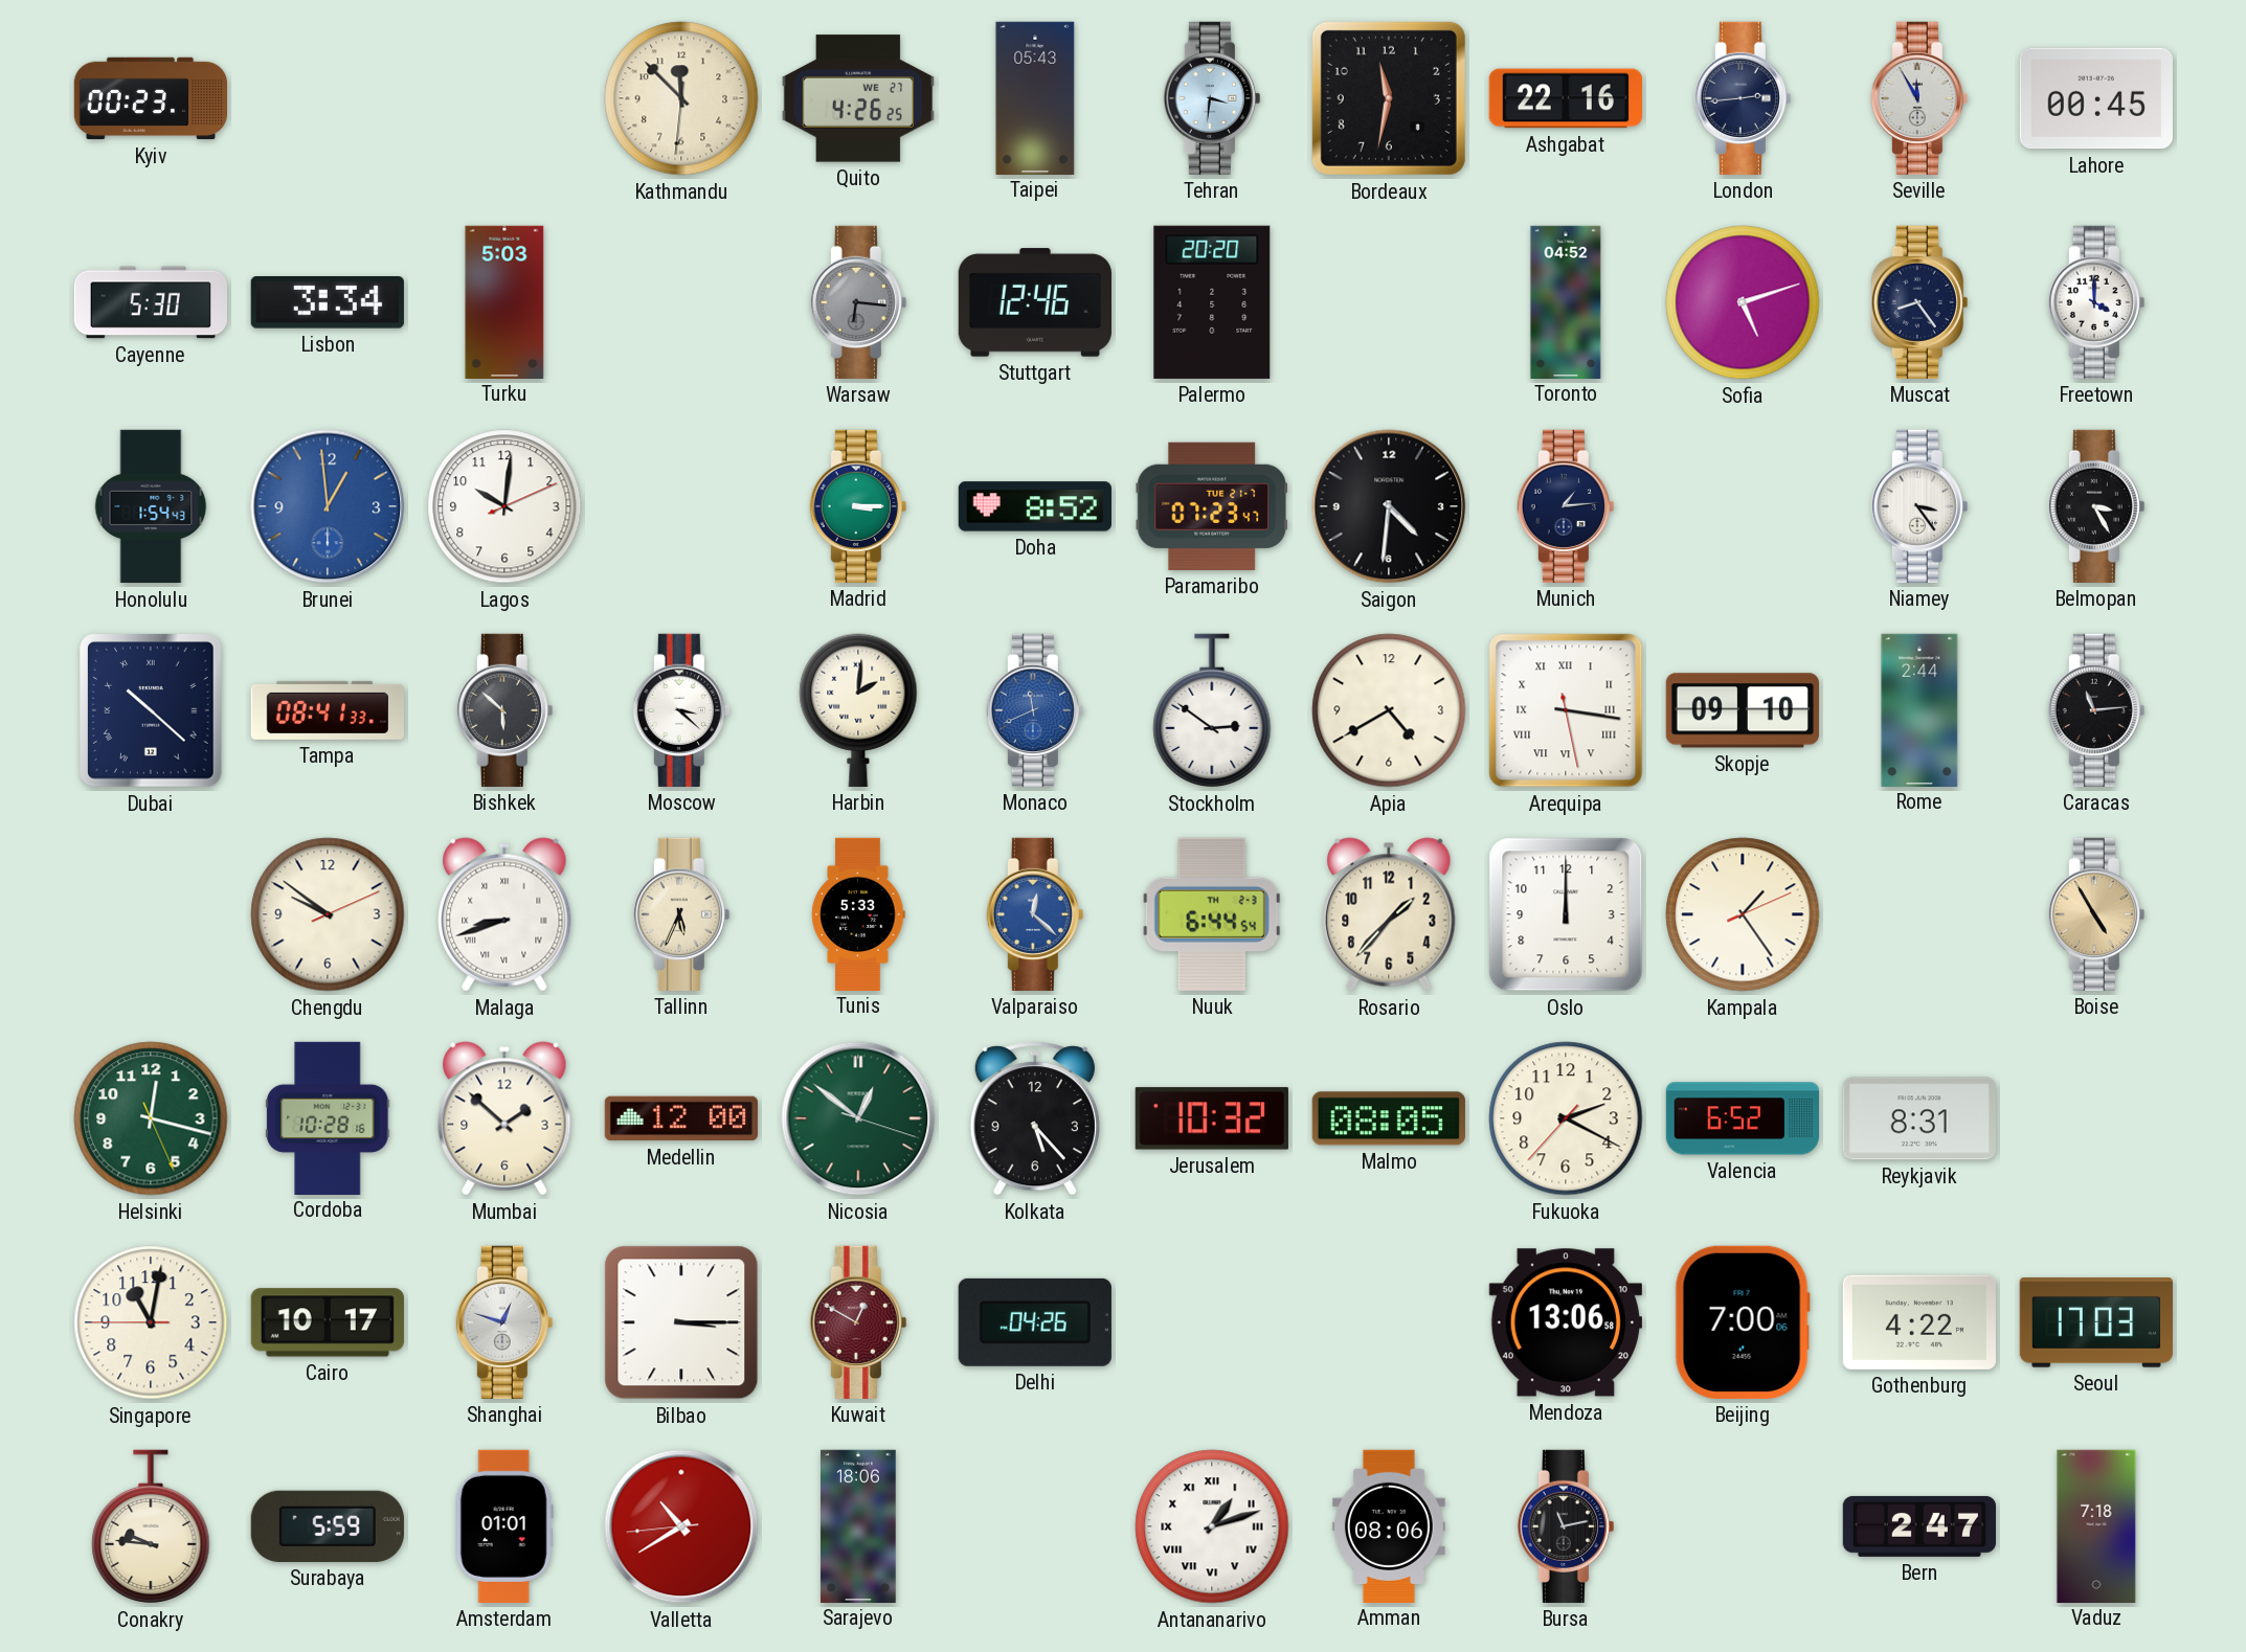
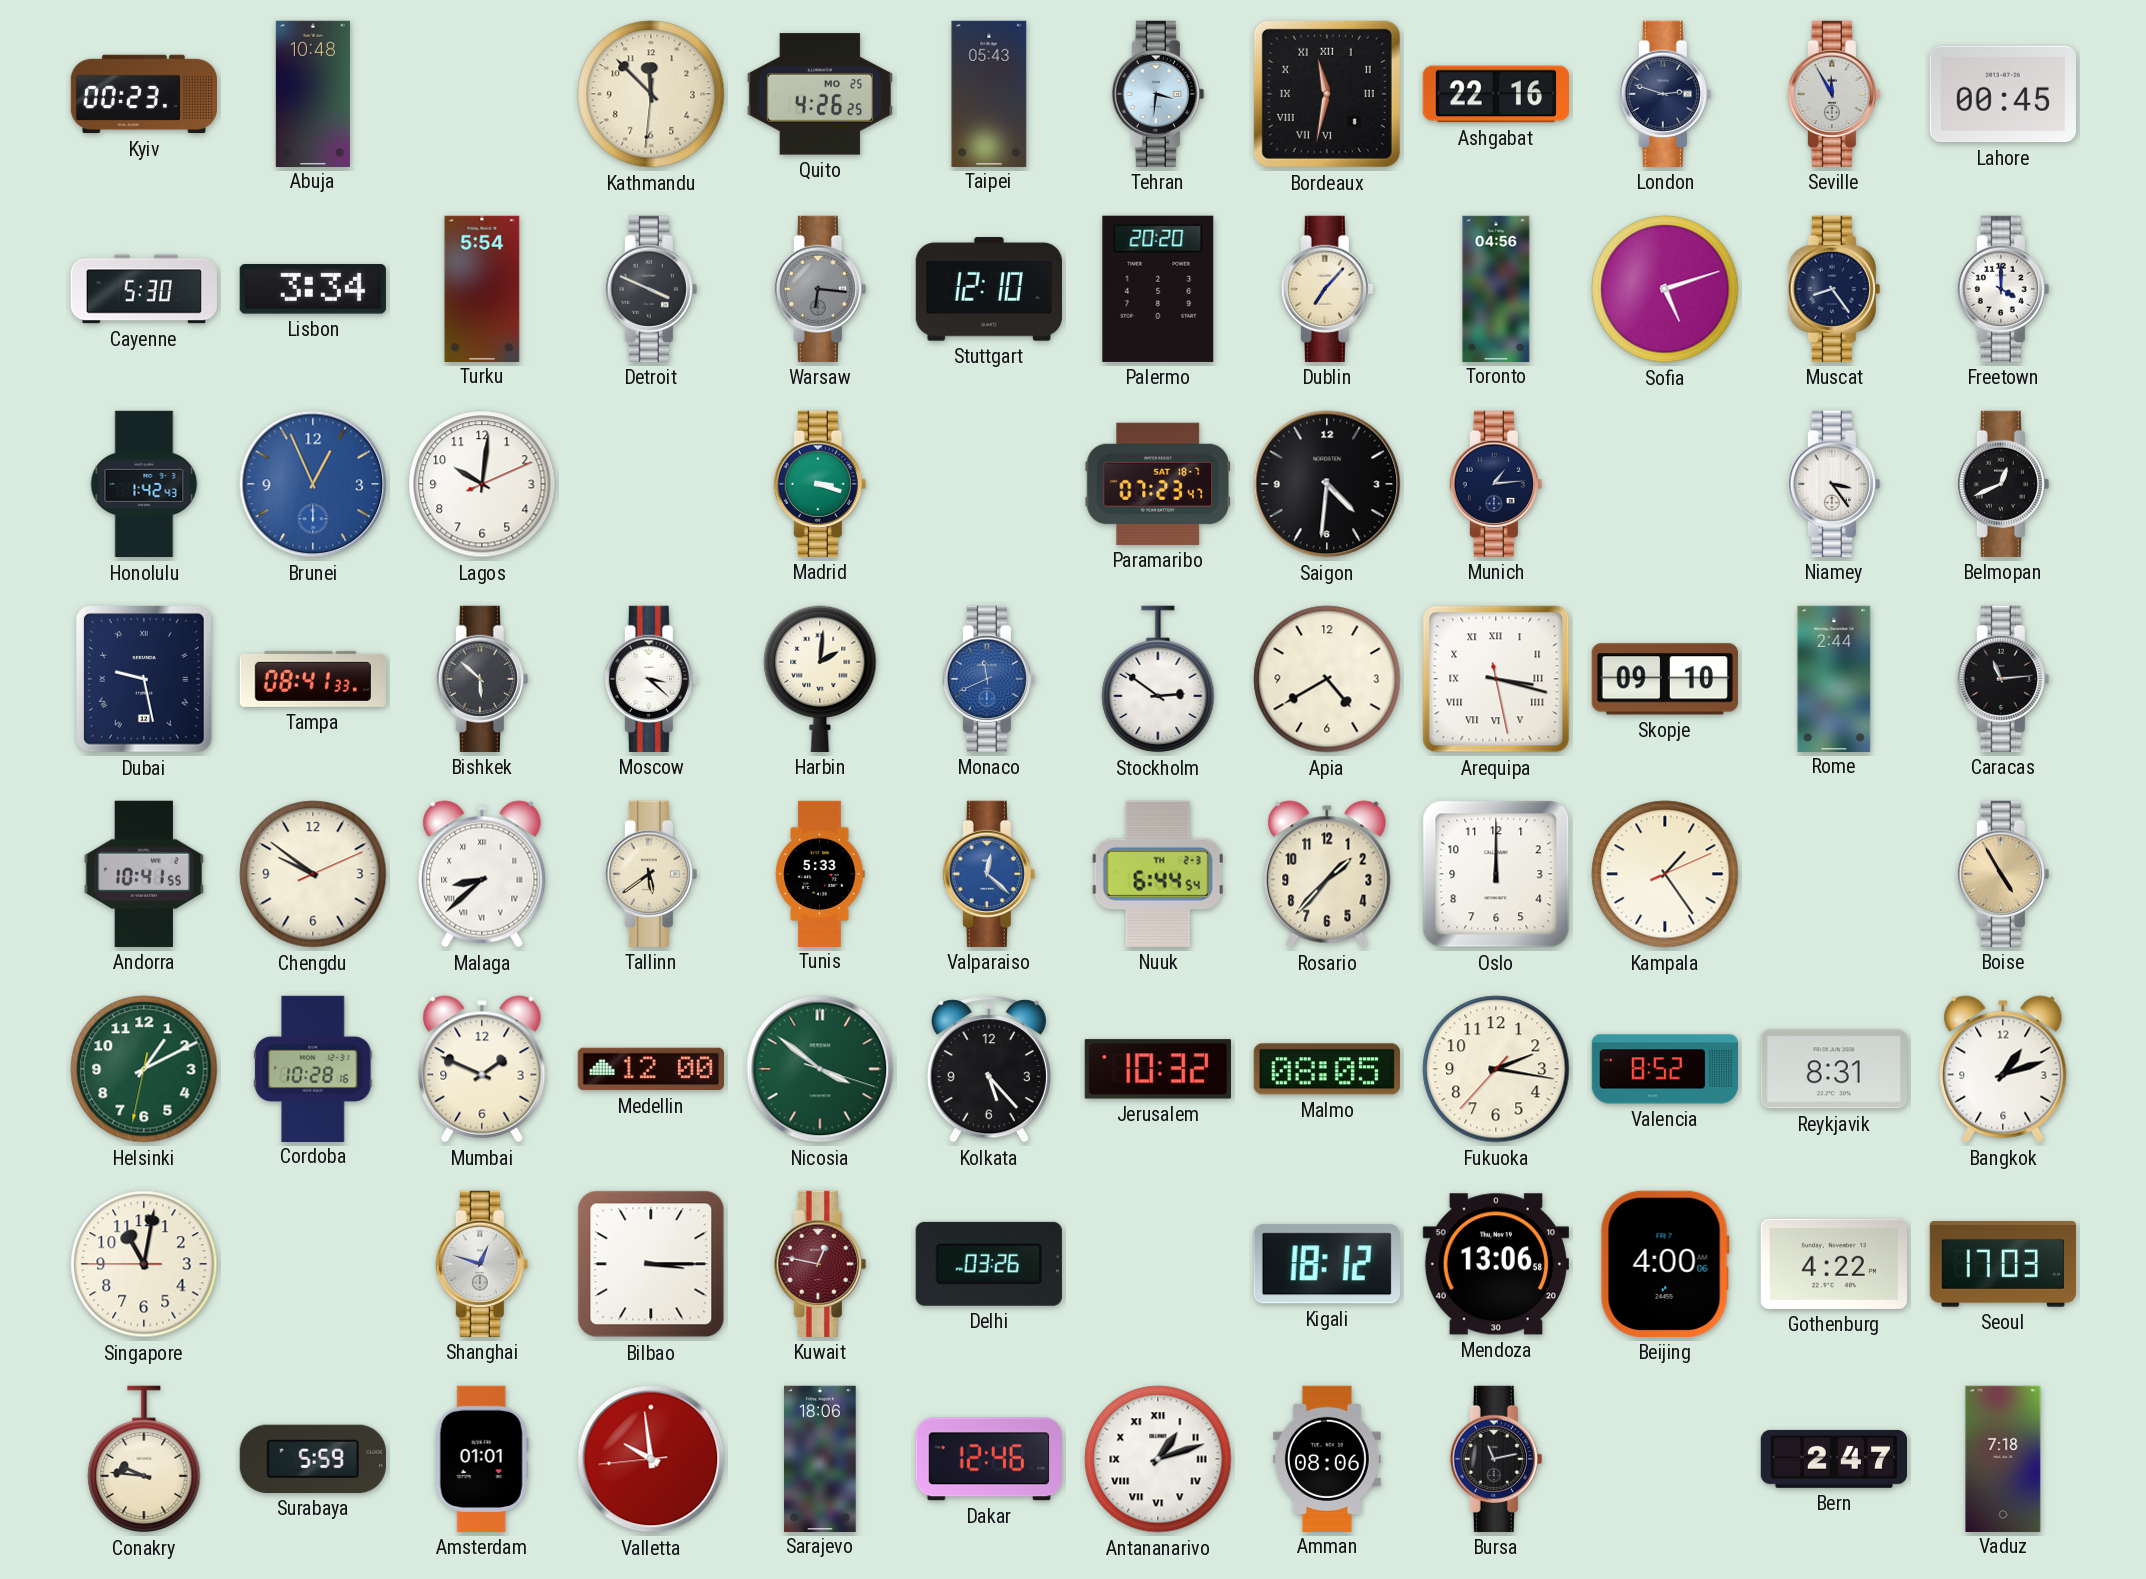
Abuja: none -> 10:48 (313, 93)
Quito date: WE 27 -> MO 25 (820, 94)
Bordeaux numerals: Arabic -> Roman (1327, 94)
London: 2:44 -> 2:48 (1665, 94)
Turku: 5:03 -> 5:54 (482, 288)
Detroit: none -> 3:49 (651, 289)
Stuttgart: 12:46 -> 12:10 (989, 289)
Dublin: none -> 7:07 (1327, 289)
Toronto: 04:52 -> 04:56 (1496, 288)
Honolulu: 1:54 -> 1:42 (144, 484)
Brunei: 12:59 -> 12:56 (313, 484)
Madrid: 3:15 -> 3:18 (820, 484)
Doha: 8:52 -> none (1035, 506)
Paramaribo date: TUE 21-7 -> SAT 18-7 (1158, 484)
Belmopan: 3:25 -> 12:41 (2003, 484)
Dubai: 10:22 -> 9:28 (145, 679)
Arequipa: 3:16 -> 3:17 (1496, 679)
Andorra: none -> 10:41 (144, 874)
Malaga: 8:42 -> 8:38 (482, 874)
Tallinn: 5:34 -> 5:39 (651, 874)
Helsinki: 12:17 -> 1:10 (144, 1069)
Mumbai: 1:52 -> 1:49 (482, 1069)
Nicosia: 12:51 -> 3:51 (820, 1069)
Fukuoka: 2:19 -> 2:16 (1496, 1069)
Valencia: 6:52 -> 8:52 (1664, 1069)
Bangkok: none -> 1:12 (2003, 1069)
Cairo: 10:17 -> none (328, 1322)
Kuwait: 12:50 -> 12:47 (820, 1264)
Delhi: 04:26 -> 03:26 (989, 1264)
Kigali: none -> 18:12 (1327, 1264)
Beijing: 7:00 -> 4:00 (1665, 1264)
Valletta: 10:39 -> 9:58 (651, 1459)
Dakar: none -> 12:46 (989, 1459)
